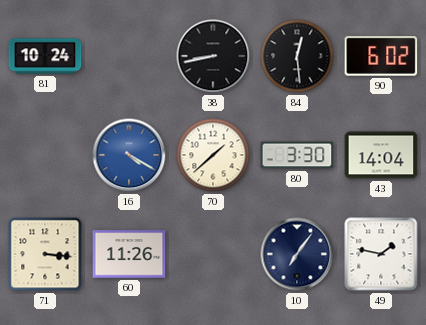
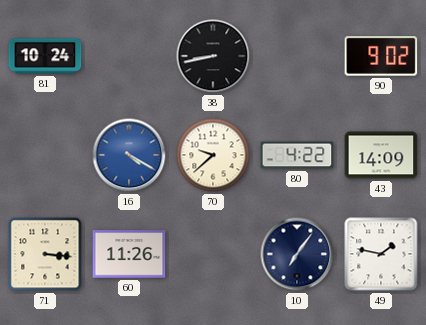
84: 12:29 -> none (297, 56)
90: 6:02 -> 9:02 (381, 57)
70: 1:38 -> 9:38 (213, 155)
80: 3:30 -> 4:22 (297, 155)
43: 14:04 -> 14:09 (381, 155)
